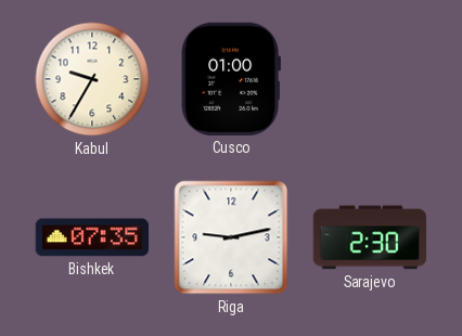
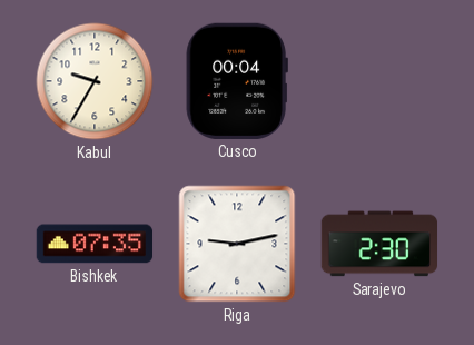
Cusco: 01:00 -> 00:04 (237, 81)
